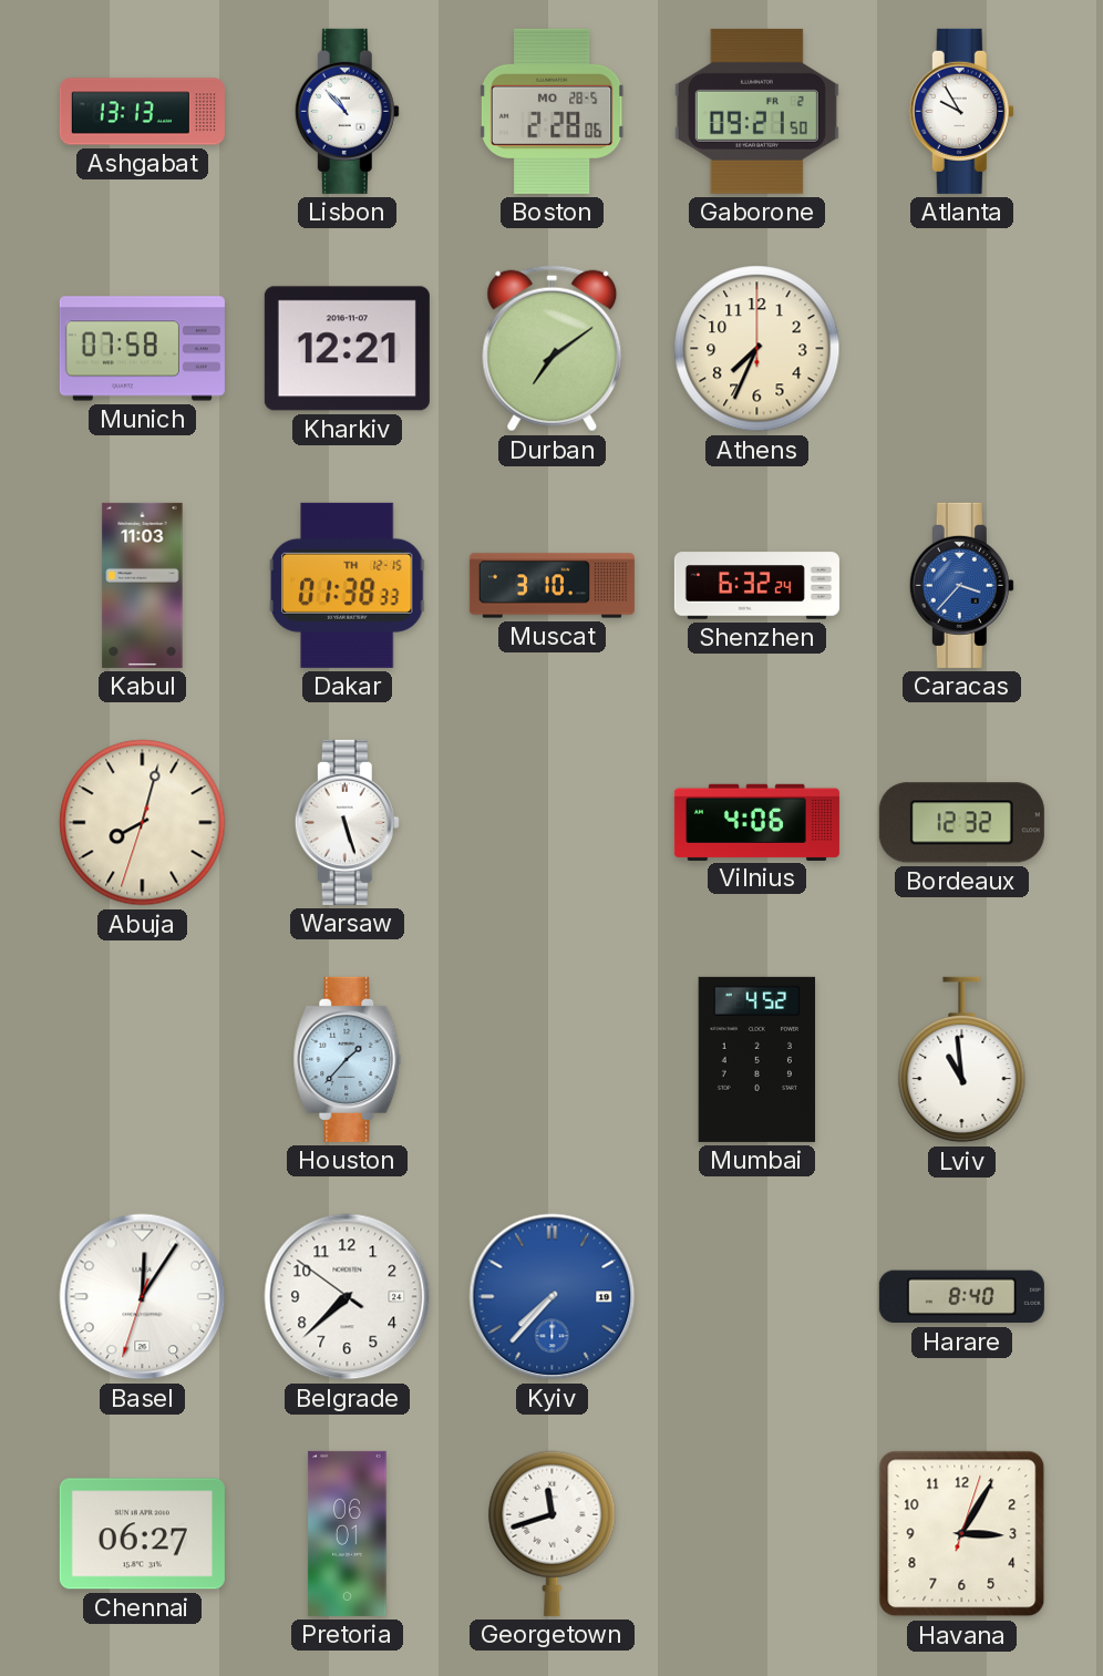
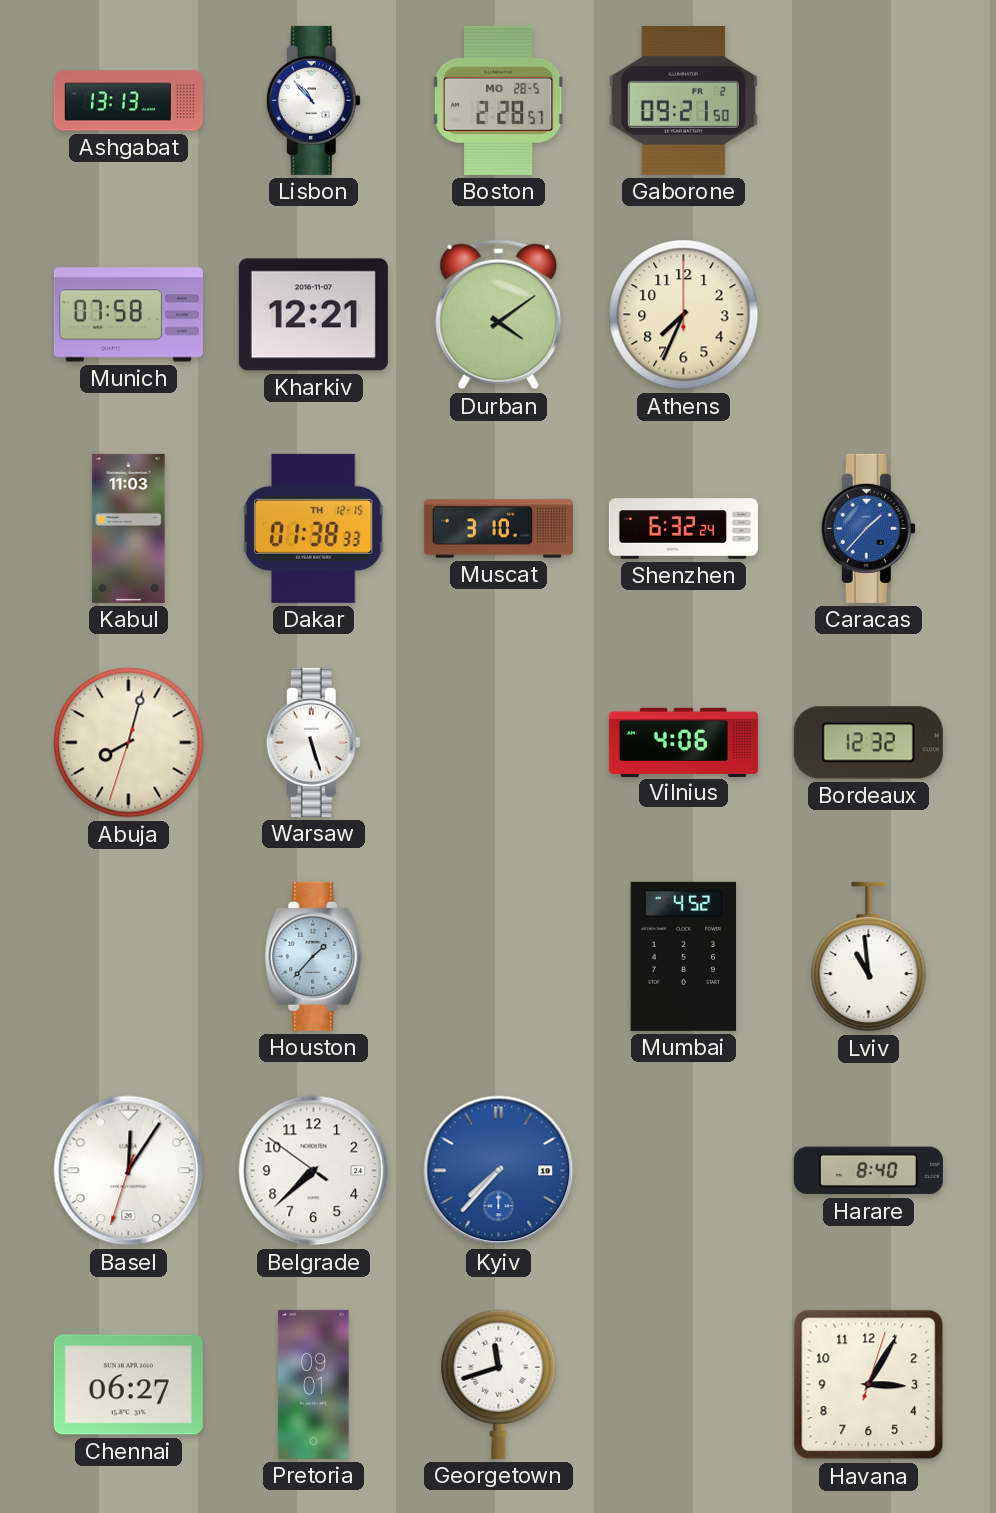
Boston: 2:28:06 -> 2:28:57 (499, 100)
Atlanta: 9:55 -> none (961, 111)
Durban: 7:09 -> 4:09 (499, 315)
Caracas: 3:37 -> 1:37 (868, 528)
Pretoria: 06:01 -> 09:01 (314, 1384)
